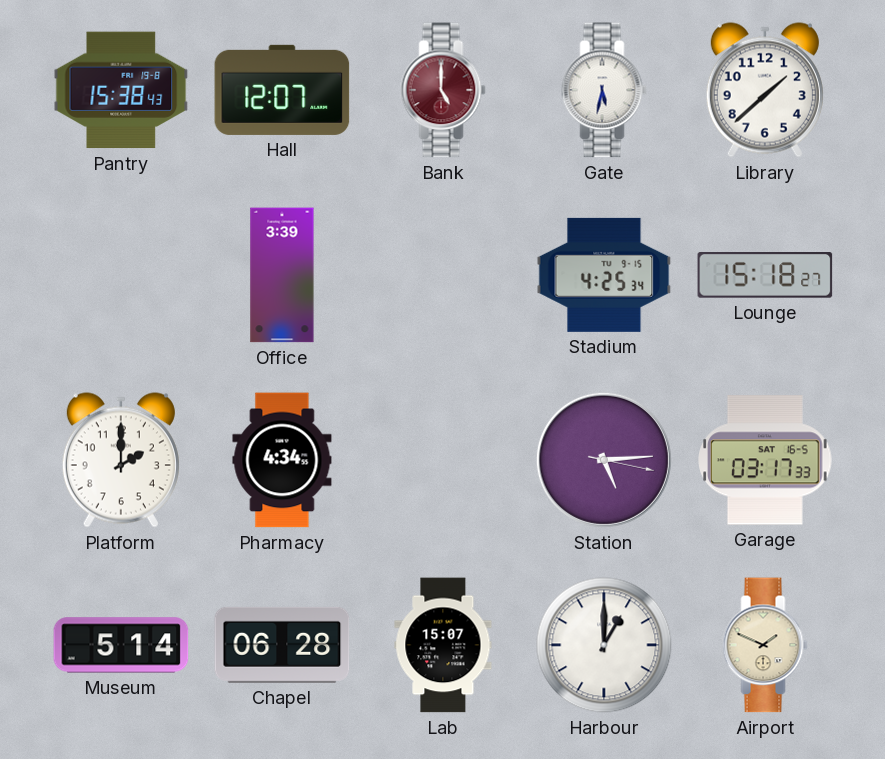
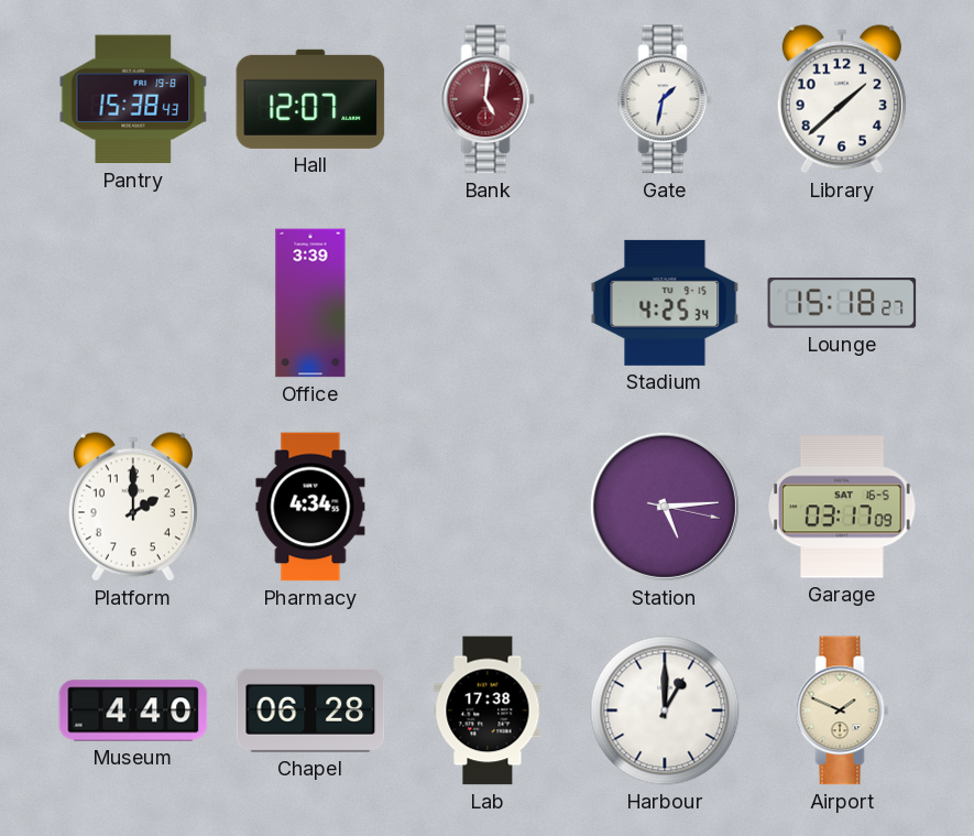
Bank: 5:00 -> 5:01 (488, 99)
Gate: 5:32 -> 1:32 (665, 99)
Garage: 03:17:33 -> 03:17:09 (842, 507)
Museum: 5:14 -> 4:40 (133, 710)
Lab: 15:07 -> 17:38 (488, 710)
